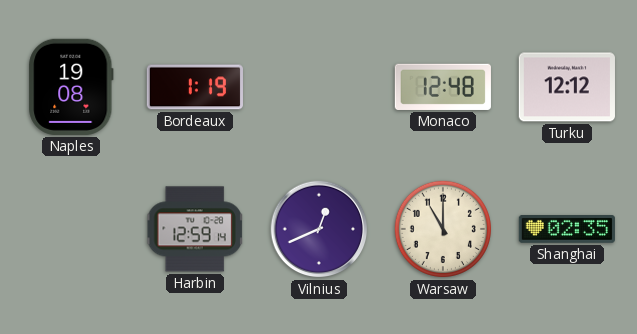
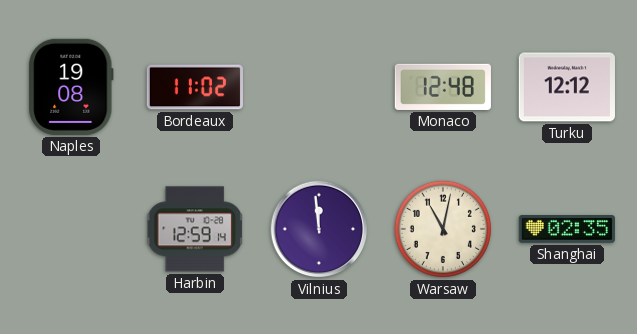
Bordeaux: 1:19 -> 11:02 (195, 87)
Vilnius: 12:41 -> 11:59 (319, 229)
Warsaw: 11:00 -> 11:02 (443, 229)
